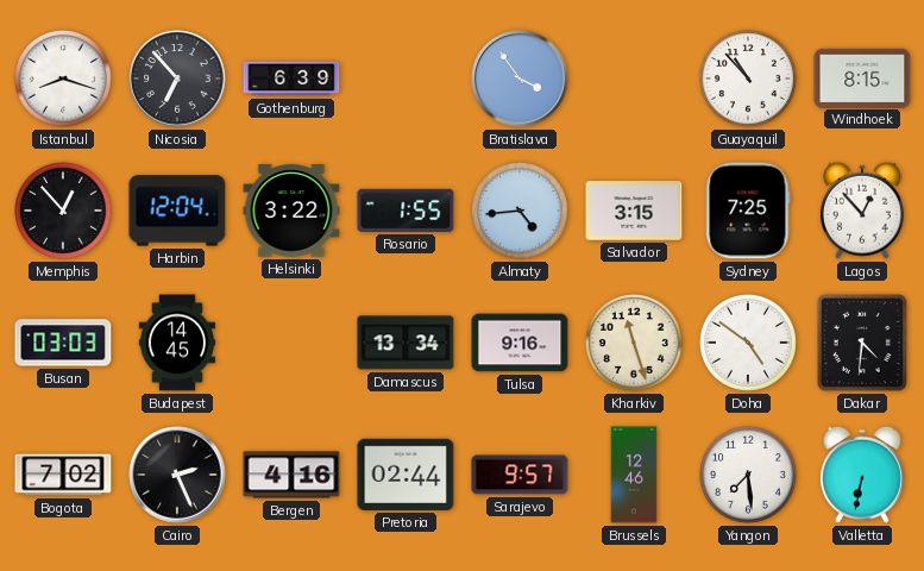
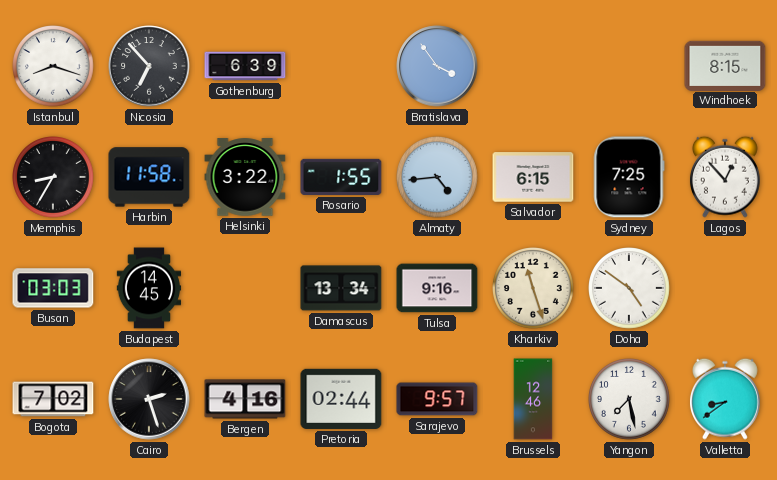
Guayaquil: 10:53 -> none (749, 80)
Memphis: 12:53 -> 8:35 (54, 178)
Harbin: 12:04 -> 11:58 (149, 177)
Salvador: 3:15 -> 6:15 (533, 177)
Dakar: 4:31 -> none (862, 343)
Cairo: 2:26 -> 2:27 (149, 399)
Yangon: 7:29 -> 7:28 (630, 400)
Valletta: 6:32 -> 8:39 (725, 399)
